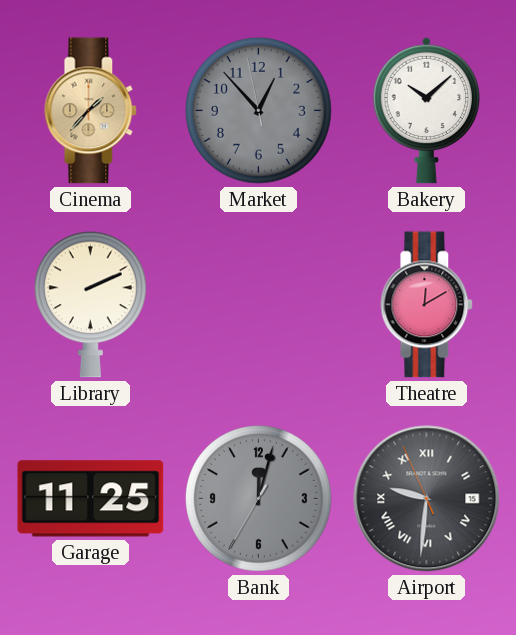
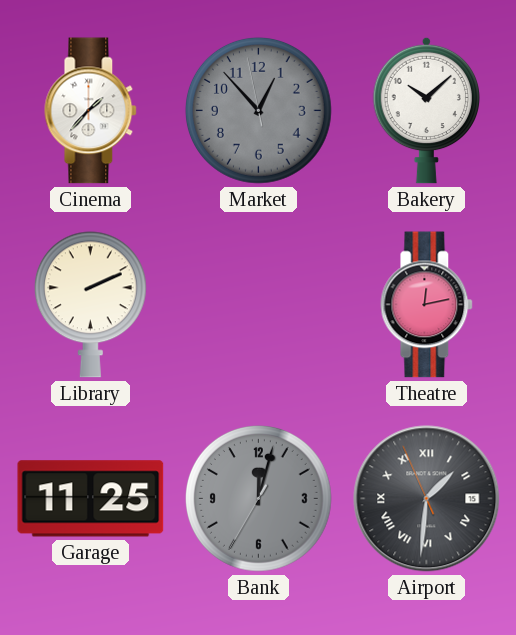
Cinema dial: champagne -> white (91, 111)
Theatre: 12:10 -> 12:13 (427, 305)
Airport: 9:30 -> 1:30 (427, 499)
